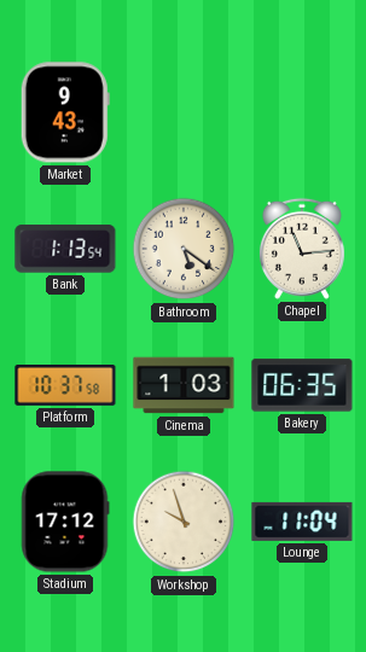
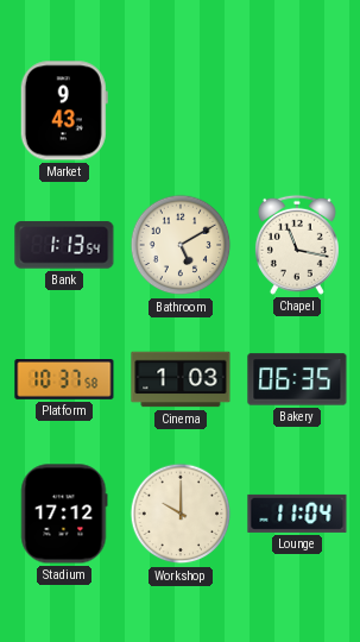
Bathroom: 5:21 -> 5:10 (181, 245)
Chapel: 11:14 -> 11:17 (297, 245)
Workshop: 9:57 -> 10:00 (181, 514)
